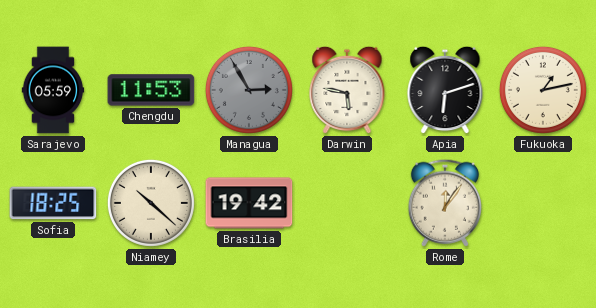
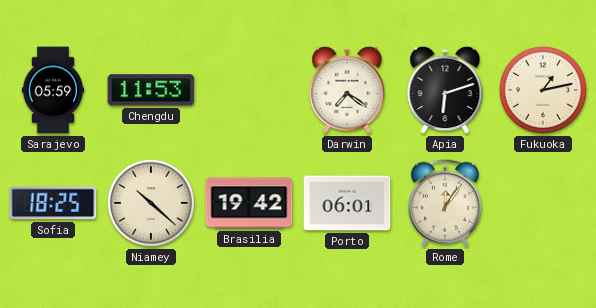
Managua: 2:55 -> none (249, 90)
Darwin: 5:47 -> 7:21 (347, 90)
Porto: none -> 06:01 (347, 203)
